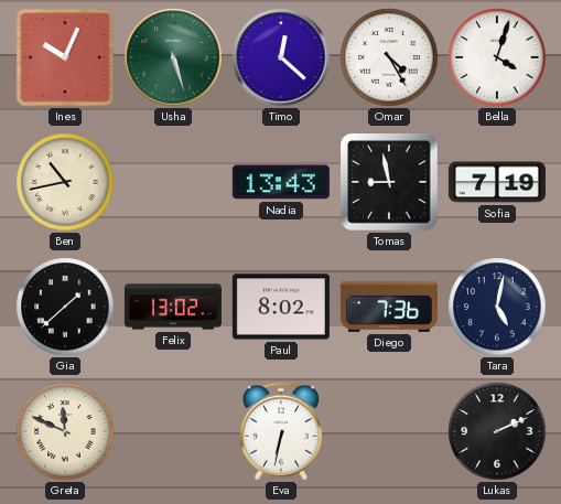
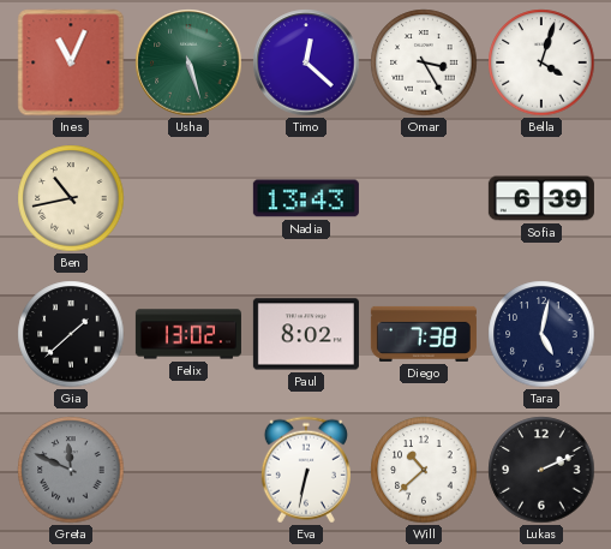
Ines: 10:04 -> 11:04 (71, 62)
Omar: 4:25 -> 3:25 (424, 62)
Tomas: 8:58 -> none (389, 182)
Sofia: 7:19 -> 6:39 (541, 198)
Diego: 7:36 -> 7:38 (424, 334)
Greta dial: cream -> grey (71, 470)
Will: none -> 10:38 (424, 470)
